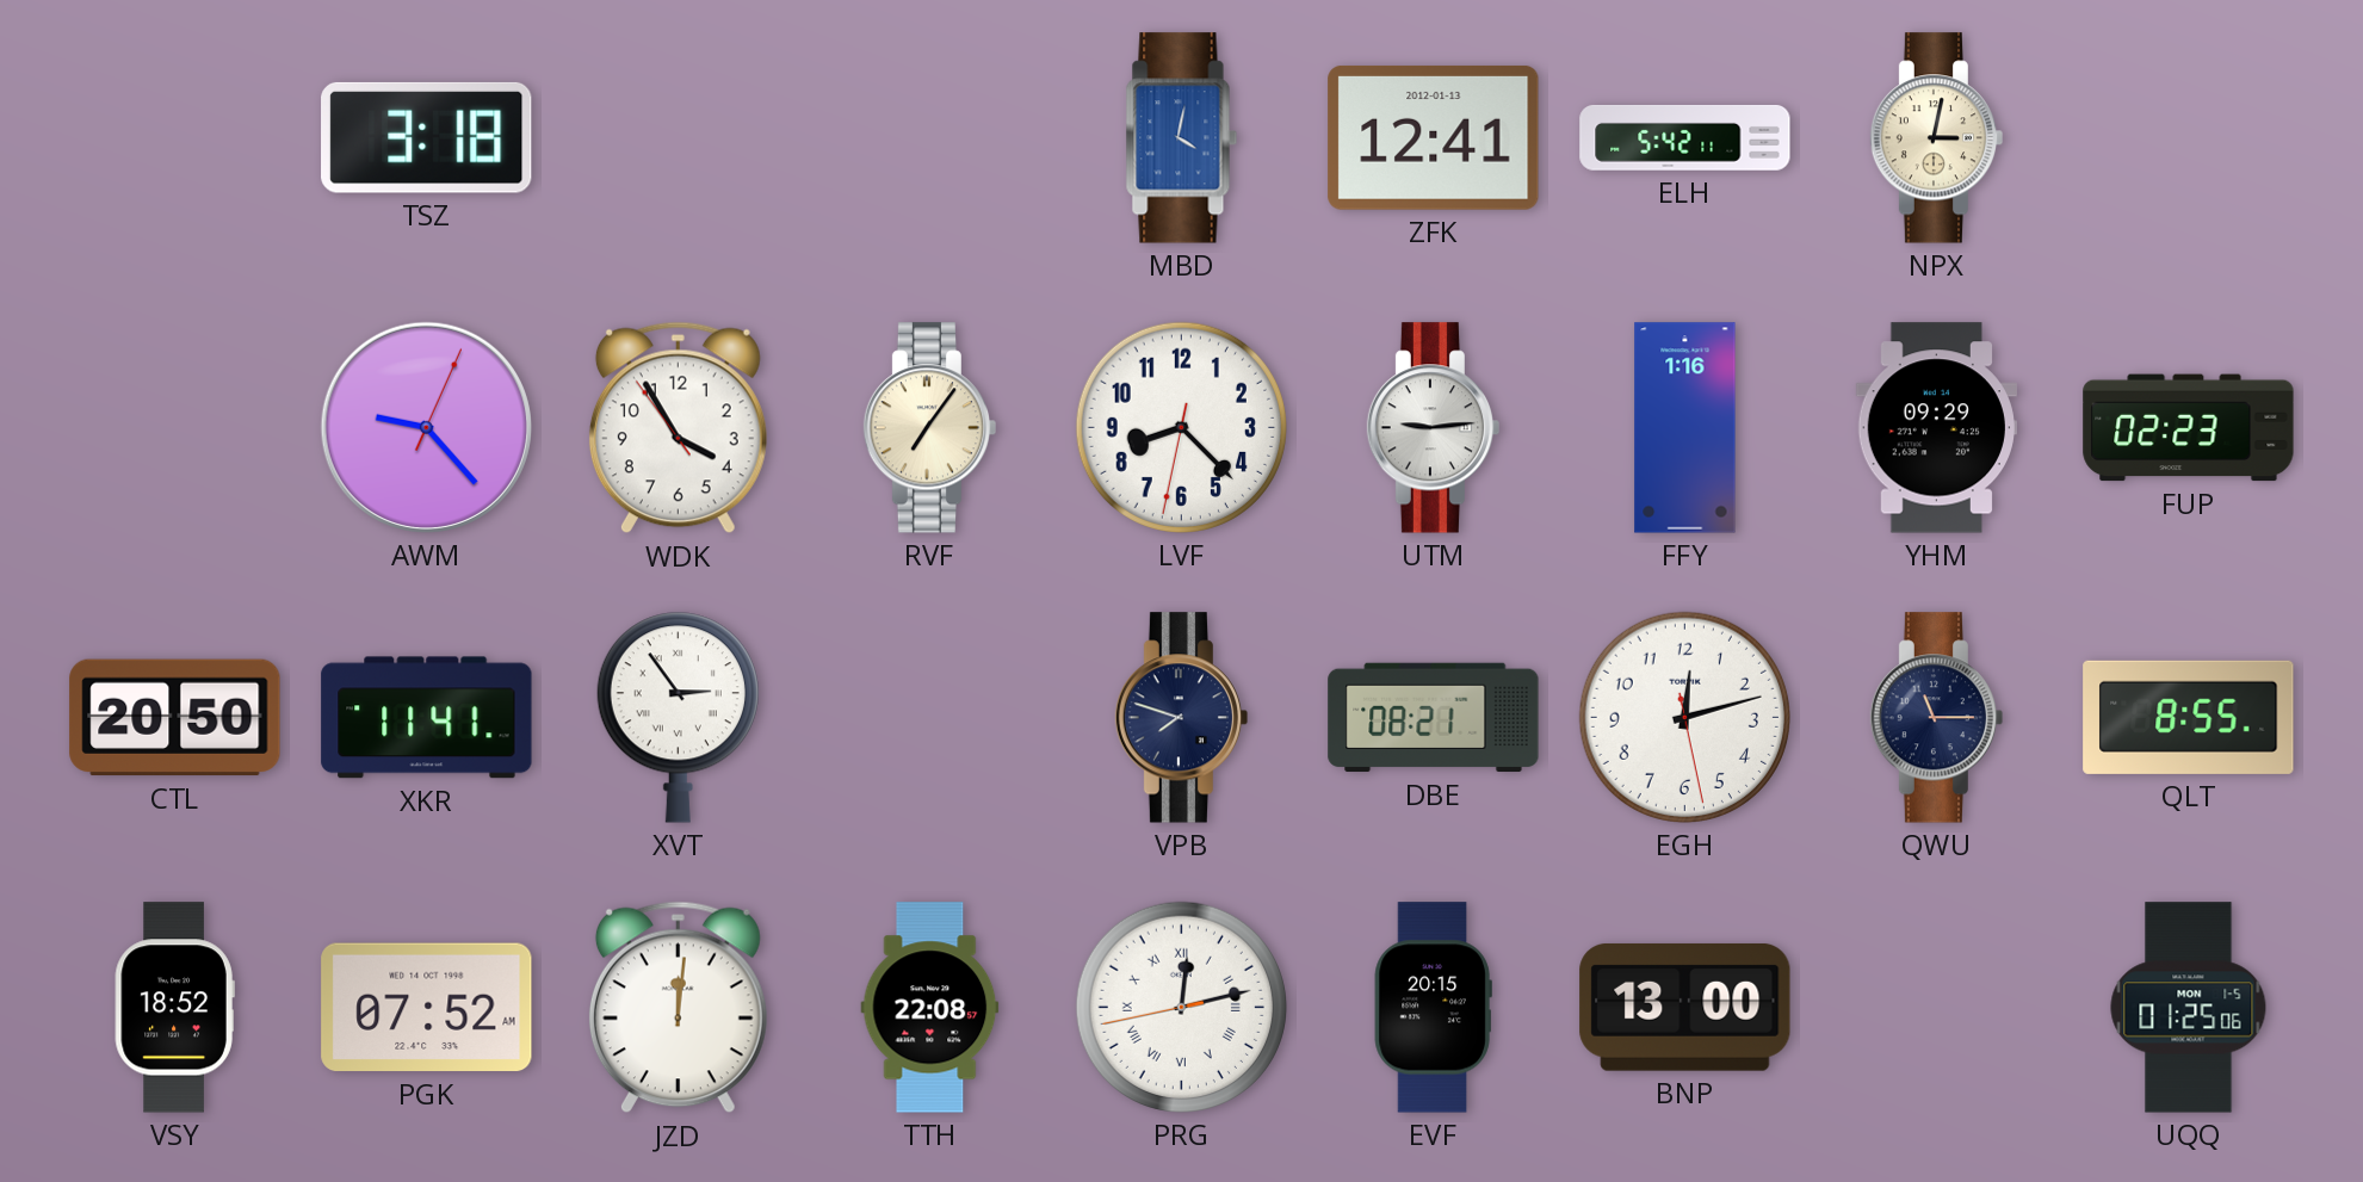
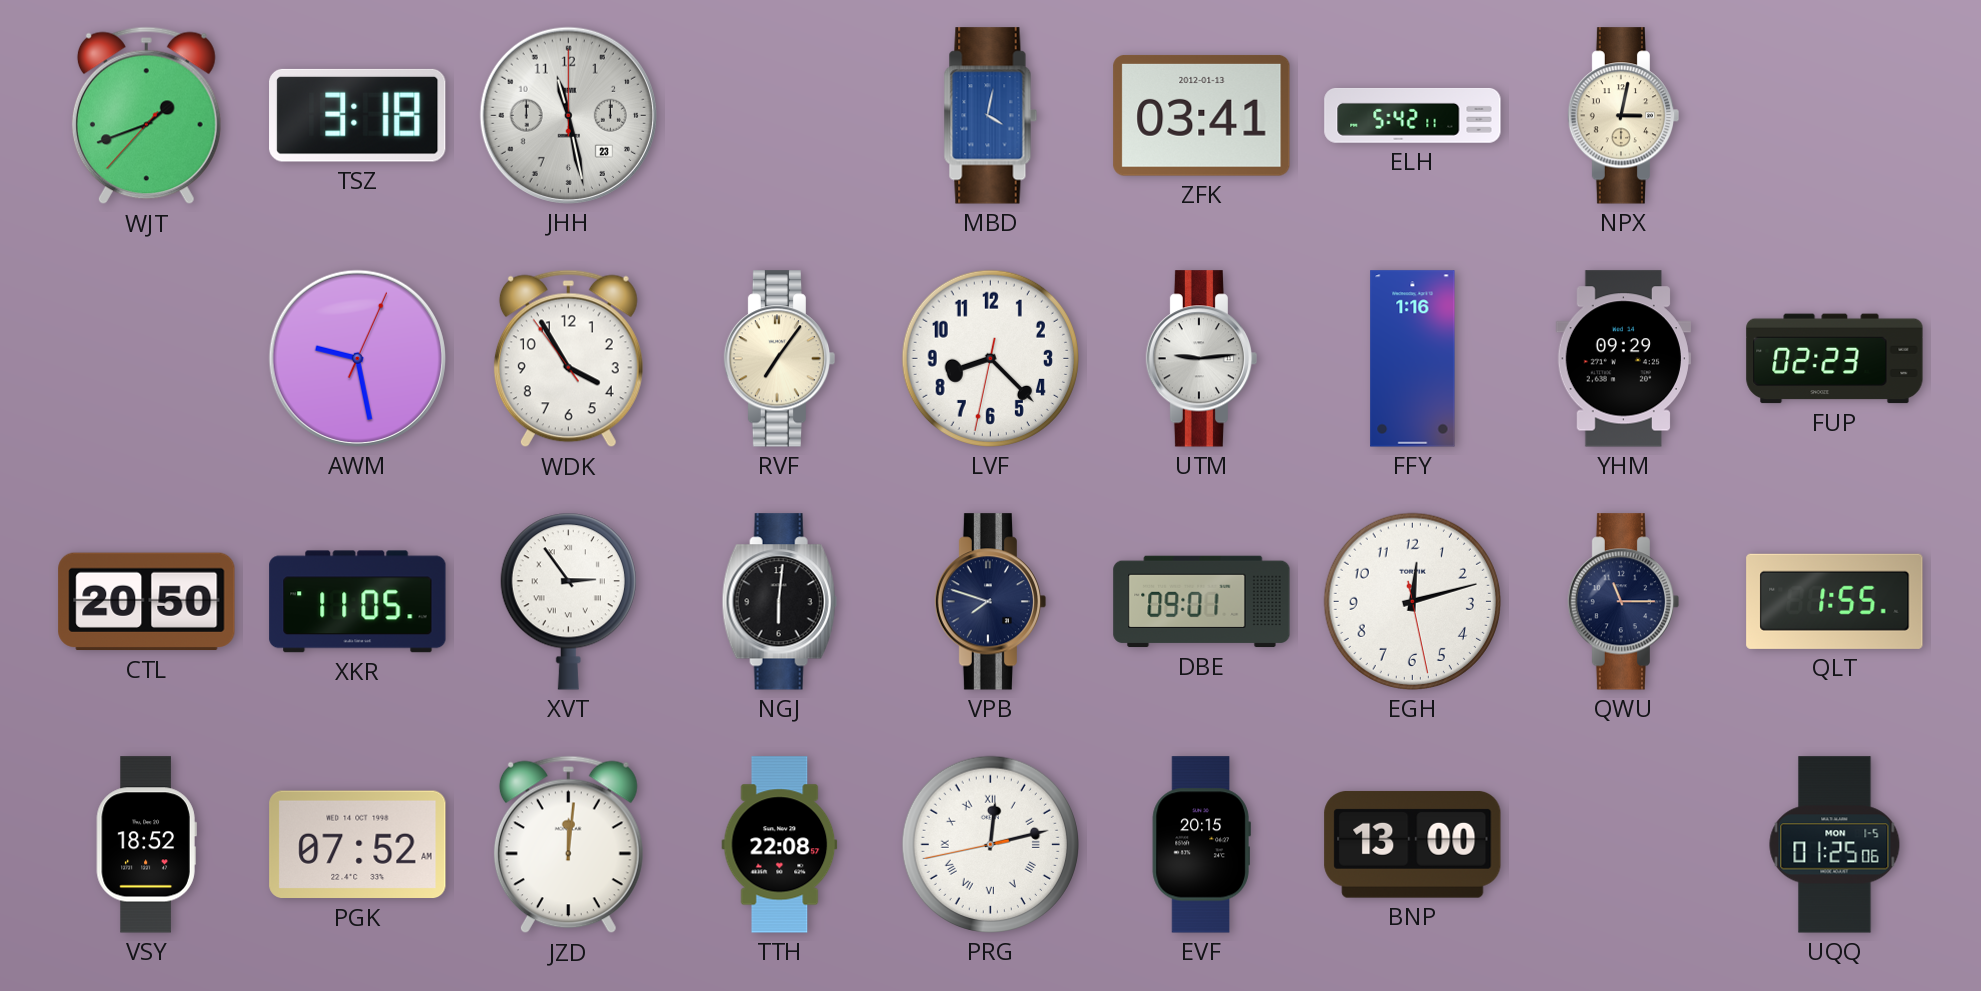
WJT: none -> 1:41 (146, 116)
JHH: none -> 11:28 (568, 115)
ZFK: 12:41 -> 03:41 (1202, 115)
AWM: 9:23 -> 9:28 (357, 358)
XKR: 11:41 -> 11:05 (358, 602)
NGJ: none -> 6:01 (779, 602)
DBE: 08:21 -> 09:01 (1202, 602)
QLT: 8:55 -> 1:55 (1835, 601)
